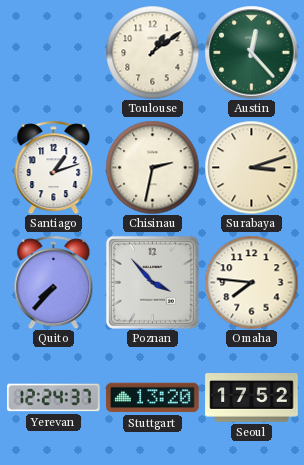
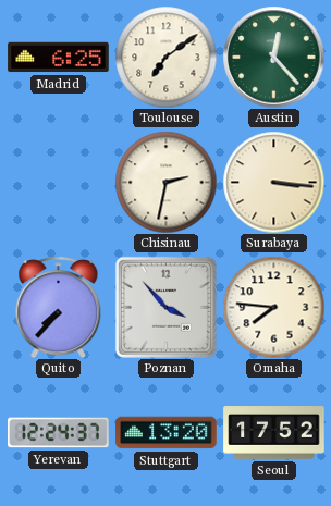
Madrid: none -> 6:25 (59, 58)
Toulouse: 1:09 -> 7:09 (165, 57)
Santiago: 1:12 -> none (54, 167)
Surabaya: 3:12 -> 3:16 (273, 182)
